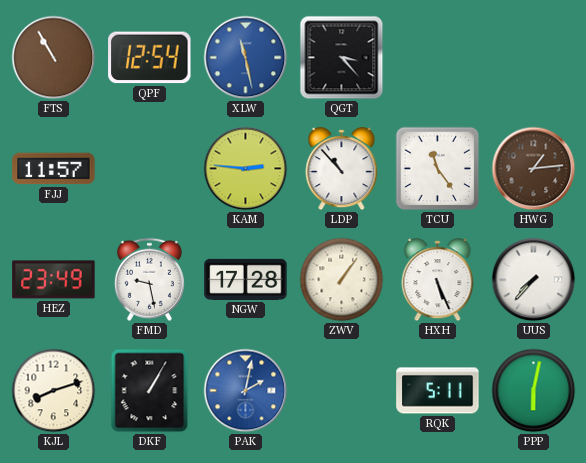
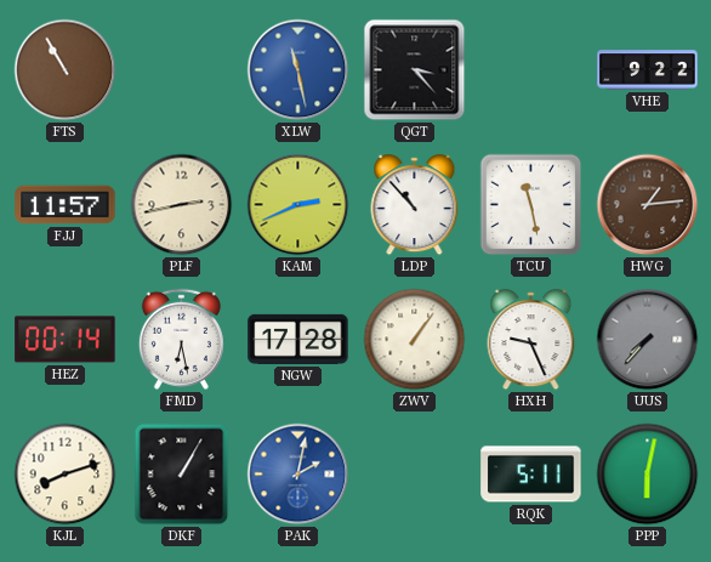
QPF: 12:54 -> none (150, 58)
VHE: none -> 9:22 (648, 70)
PLF: none -> 2:43 (182, 205)
KAM: 2:46 -> 2:41 (298, 205)
TCU: 11:24 -> 11:28 (531, 205)
HEZ: 23:49 -> 00:14 (66, 340)
FMD: 9:28 -> 6:28 (181, 339)
HXH: 5:26 -> 9:26 (531, 340)
UUS dial: white -> grey (648, 340)
